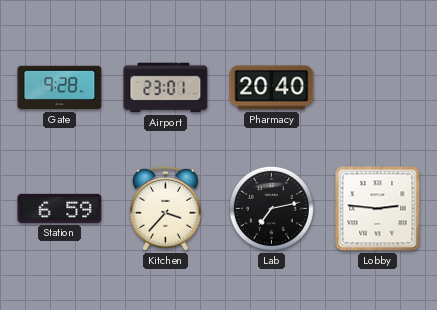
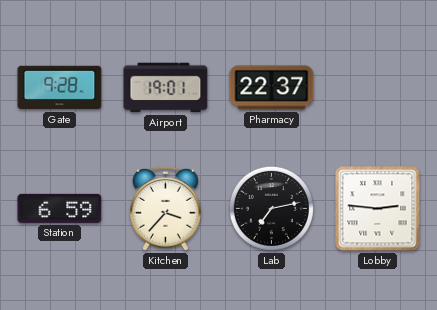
Airport: 23:01 -> 19:01 (166, 88)
Pharmacy: 20:40 -> 22:37 (272, 88)
